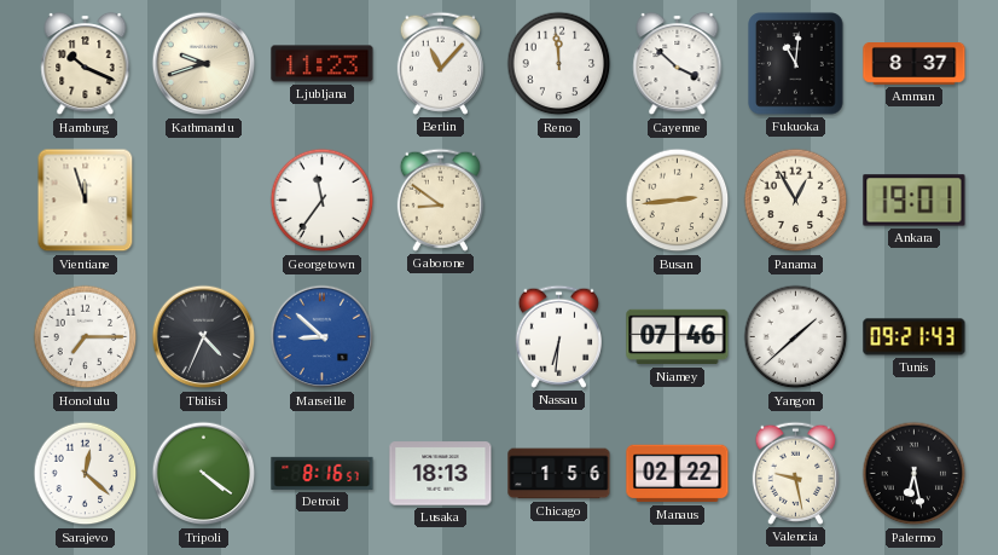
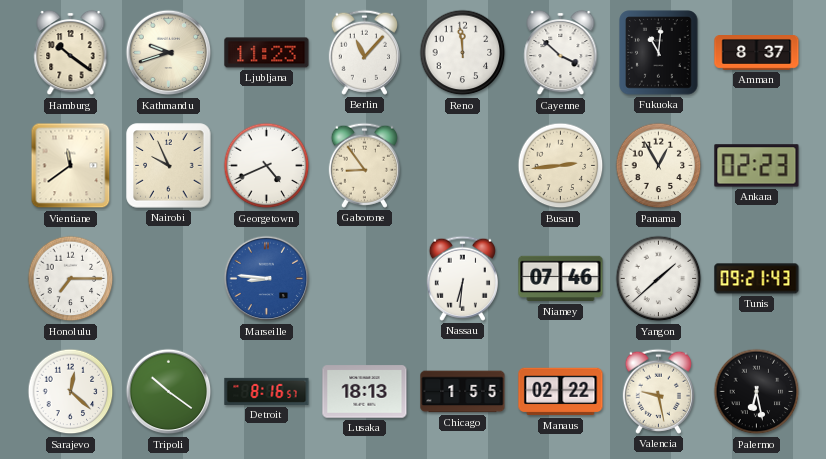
Hamburg: 10:19 -> 10:21 (71, 53)
Vientiane: 11:57 -> 11:39 (71, 166)
Nairobi: none -> 9:56 (169, 166)
Georgetown: 11:36 -> 4:41 (267, 166)
Gaborone: 8:51 -> 8:54 (364, 165)
Ankara: 19:01 -> 02:23 (757, 166)
Tbilisi: 4:34 -> none (204, 337)
Marseille: 8:52 -> 8:46 (267, 279)
Tripoli: 4:21 -> 10:21 (169, 392)
Chicago: 1:56 -> 1:55 (463, 392)
